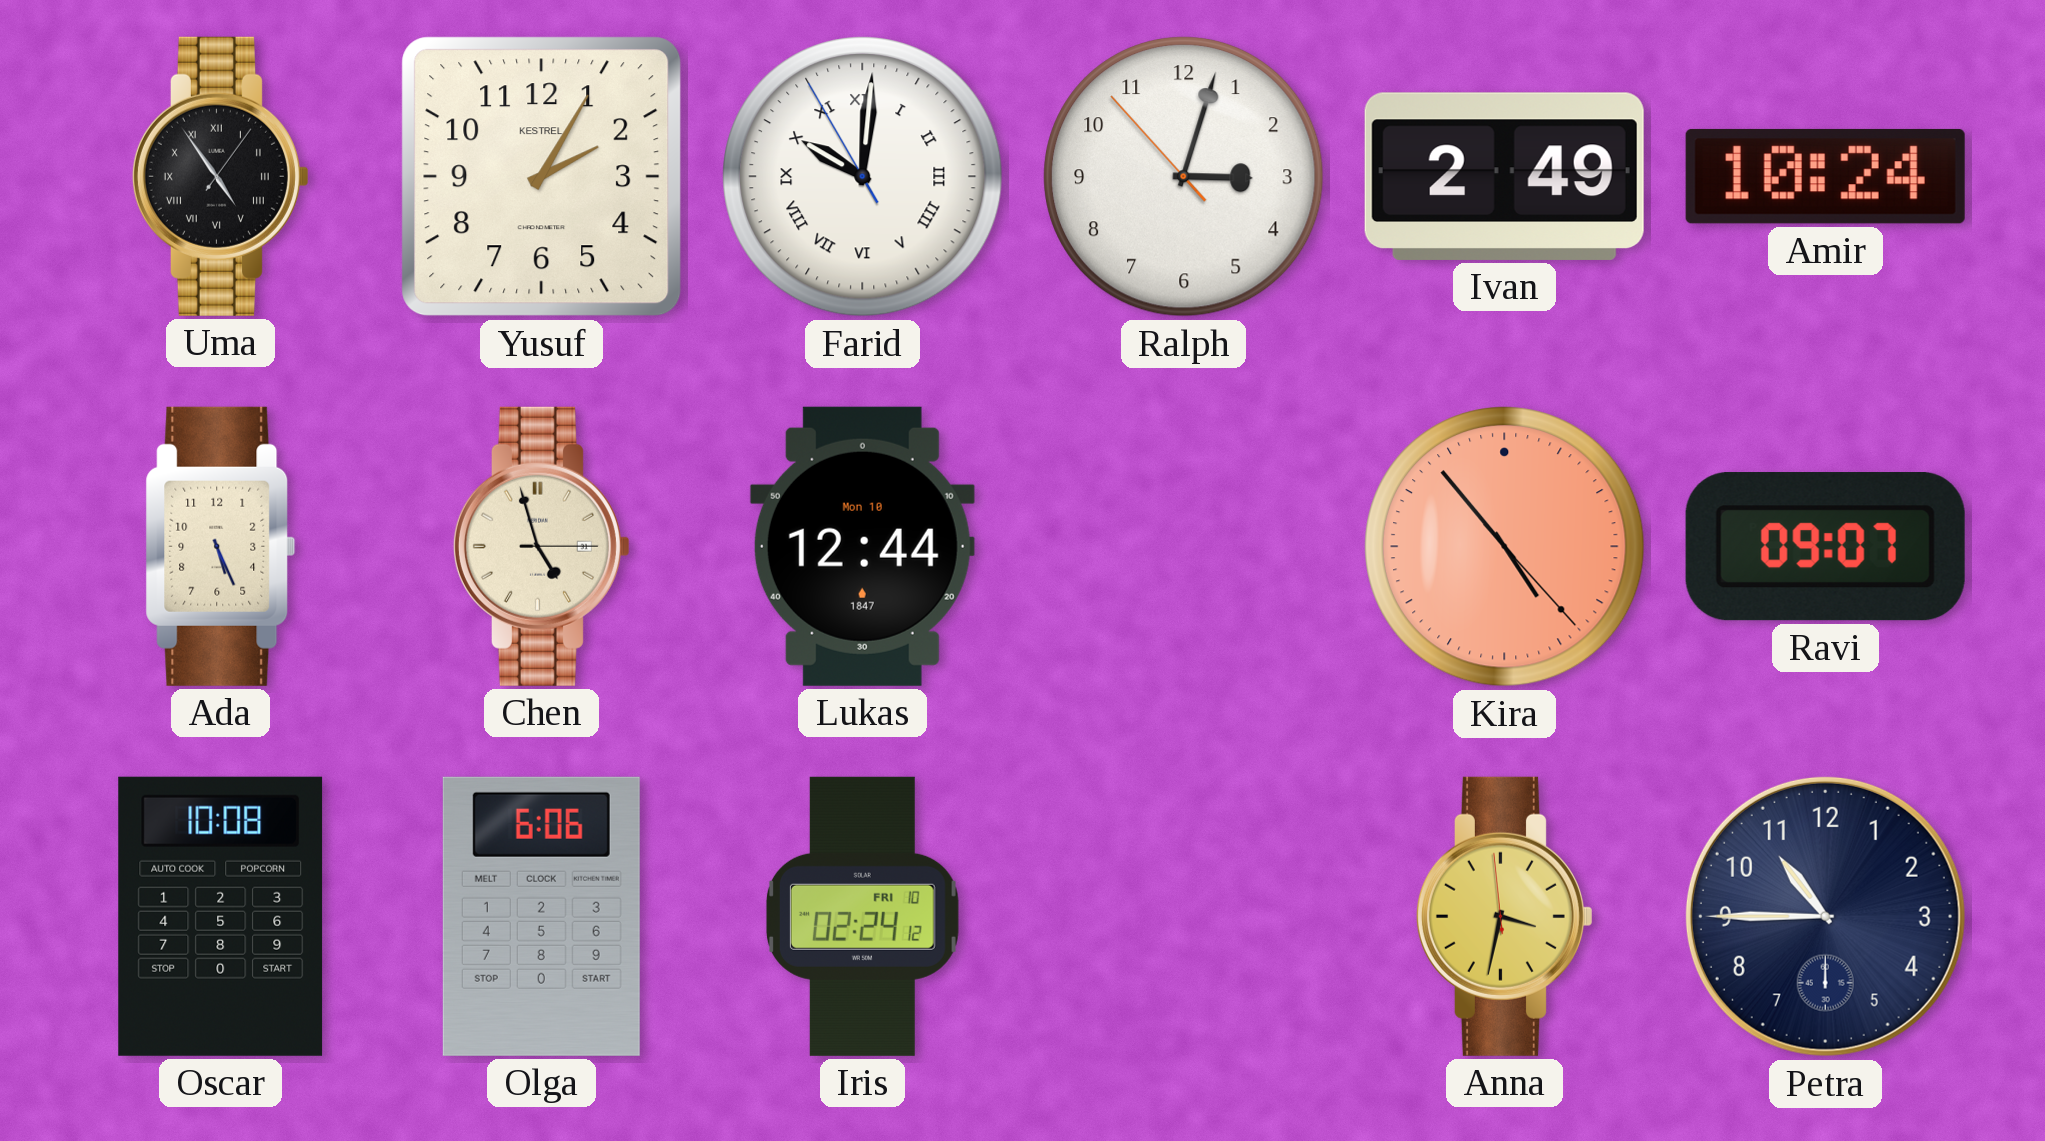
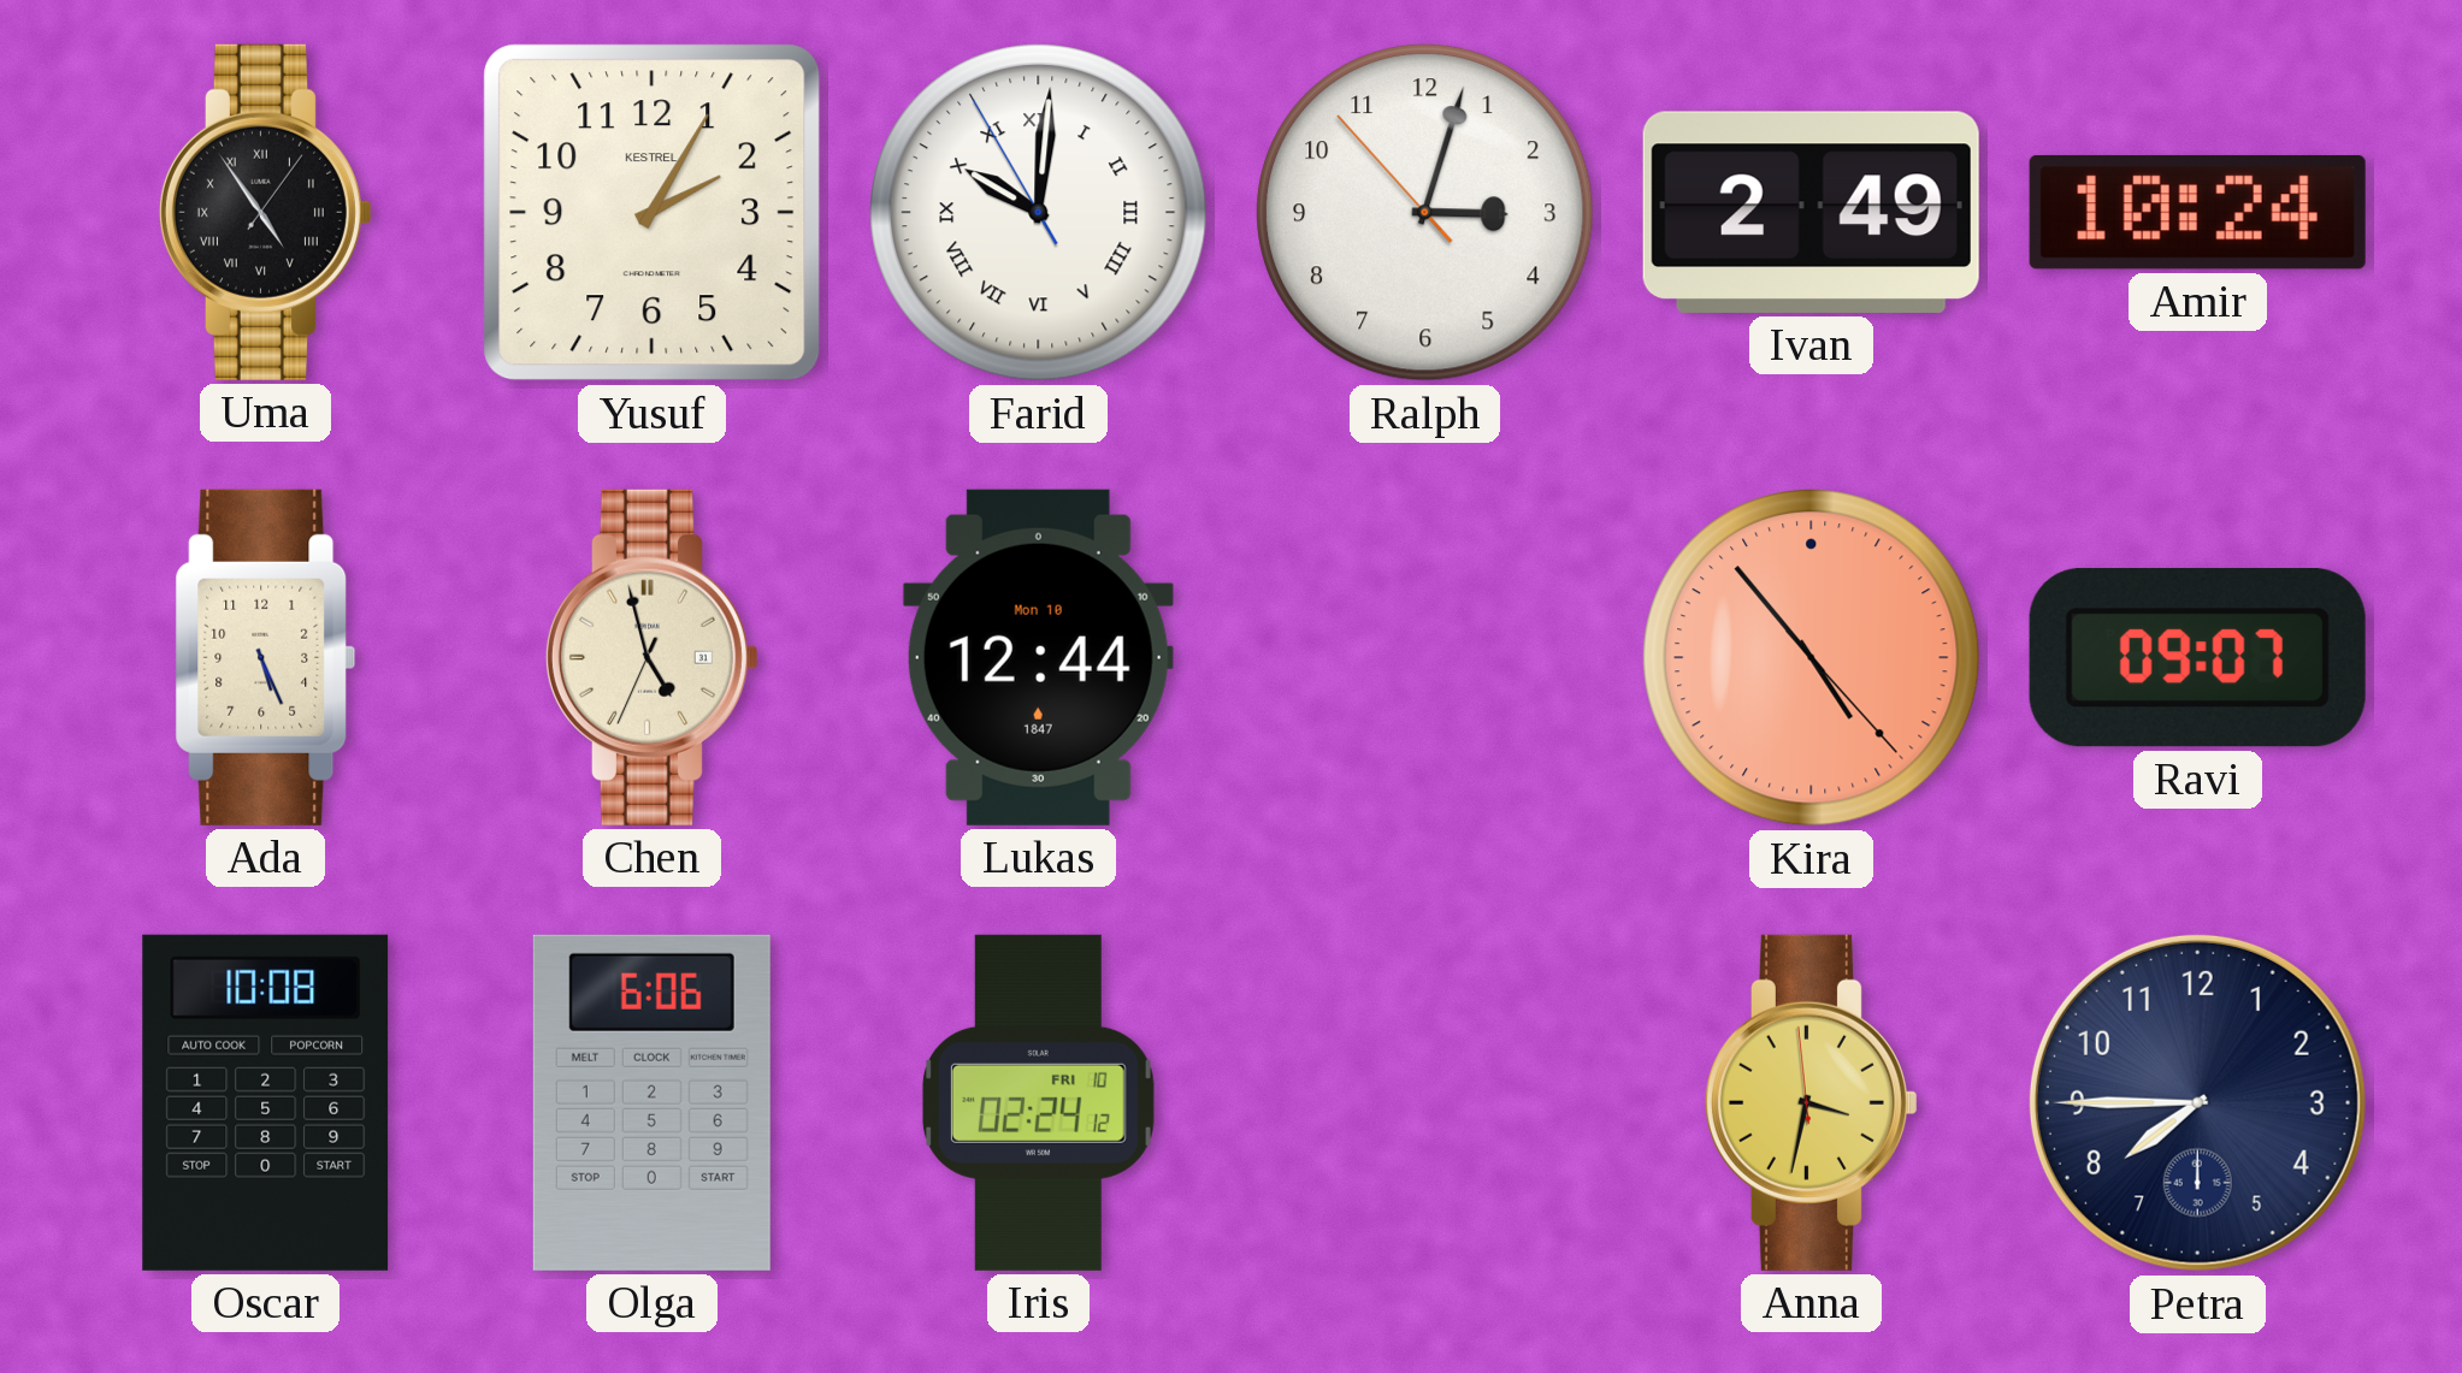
Chen: 4:57:15 -> 4:57:34 (651, 657)
Petra: 10:45 -> 7:45 (2197, 1102)
